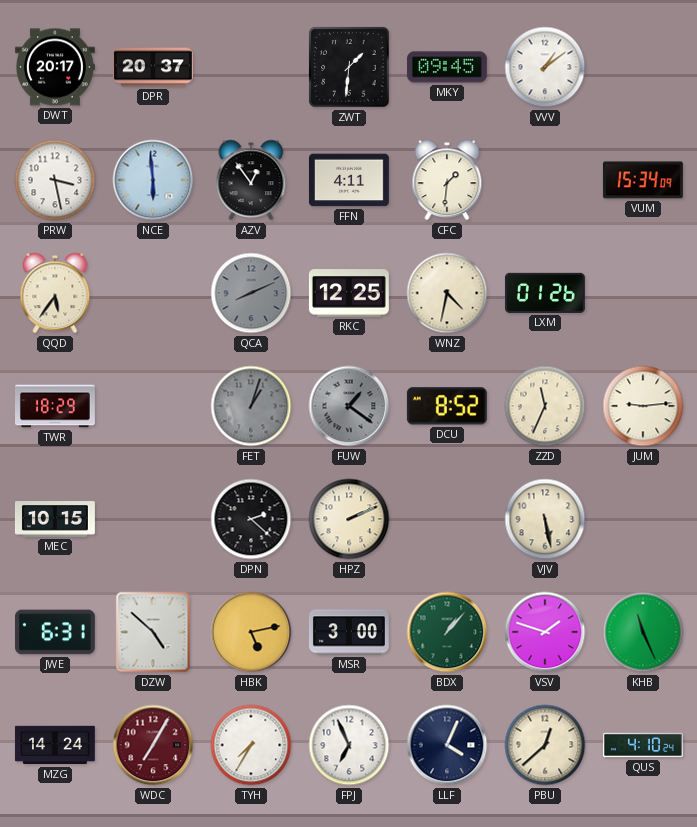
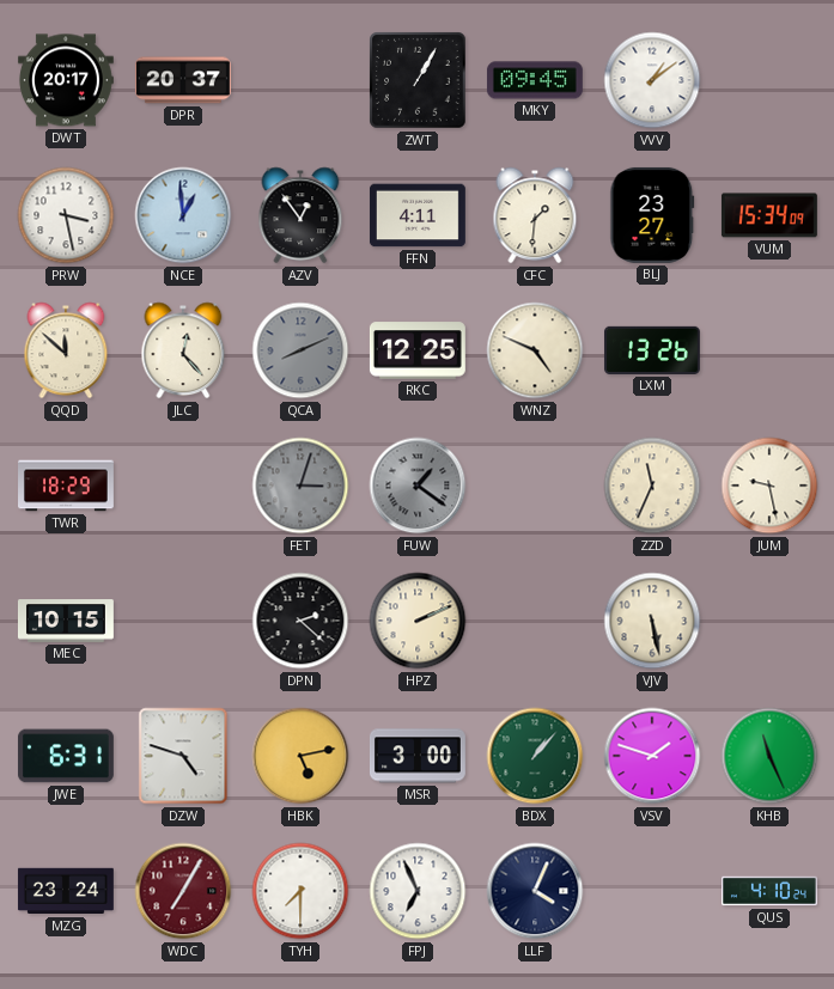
ZWT: 1:31 -> 1:05 (418, 80)
NCE: 5:59 -> 12:59 (183, 215)
BLJ: none -> 23:27 (652, 215)
QQD: 5:36 -> 11:52 (66, 350)
JLC: none -> 12:23 (183, 350)
WNZ: 4:32 -> 4:49 (535, 350)
LXM: 01:26 -> 13:26 (652, 350)
FET: 1:03 -> 3:03 (300, 486)
DCU: 8:52 -> none (447, 406)
JUM: 9:14 -> 9:28 (769, 486)
DZW: 4:52 -> 4:48 (183, 756)
MZG: 14:24 -> 23:24 (66, 891)
TYH: 7:35 -> 7:30 (300, 891)
PBU: 12:38 -> none (545, 745)
